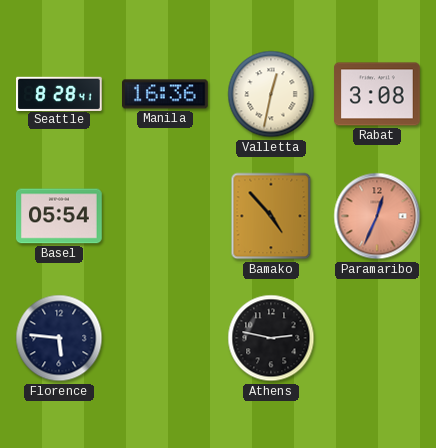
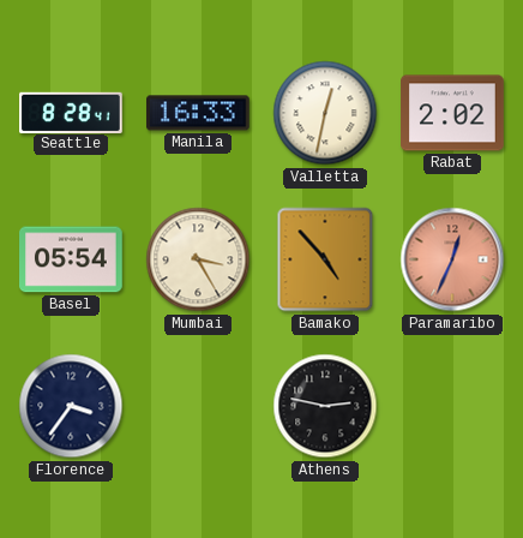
Manila: 16:36 -> 16:33 (199, 113)
Rabat: 3:08 -> 2:02 (452, 113)
Mumbai: none -> 3:25 (198, 259)
Florence: 5:46 -> 3:36 (71, 406)
